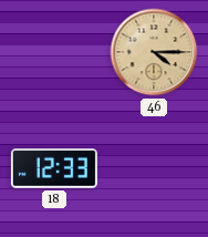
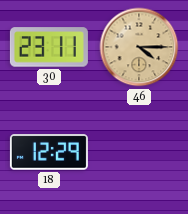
30: none -> 23:11 (49, 47)
18: 12:33 -> 12:29 (49, 152)
